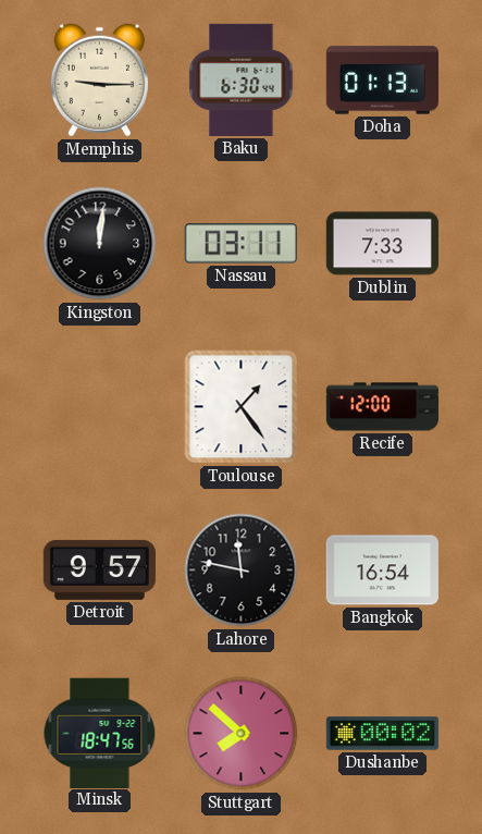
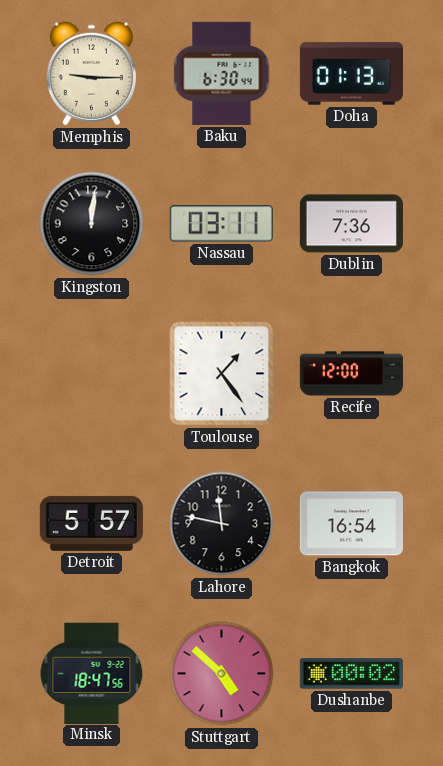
Dublin: 7:33 -> 7:36 (351, 224)
Detroit: 9:57 -> 5:57 (91, 523)
Stuttgart: 7:52 -> 4:52 (222, 674)
